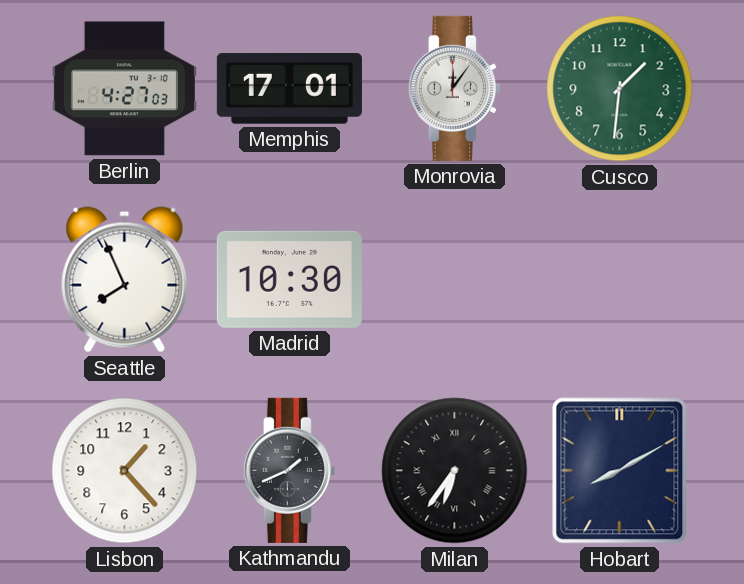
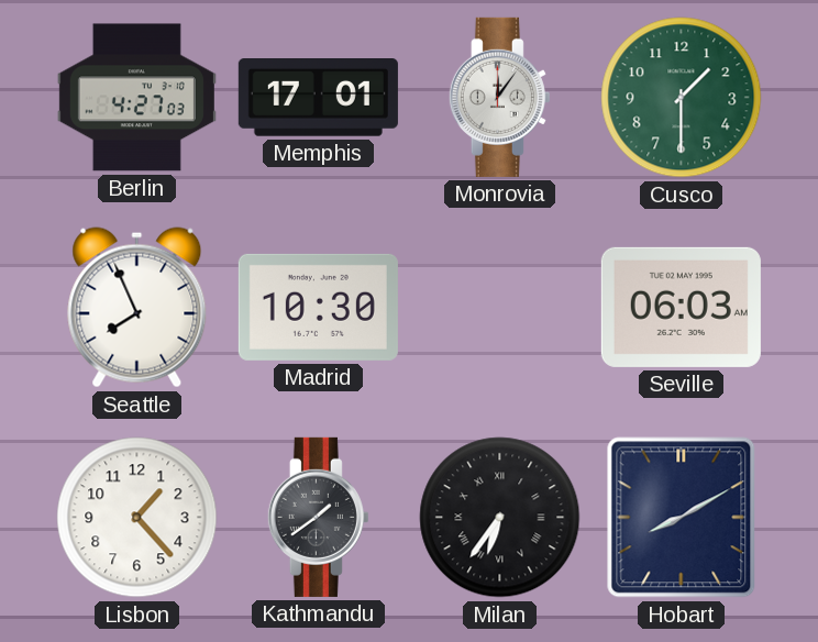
Cusco: 1:31 -> 1:30 (682, 98)
Seville: none -> 06:03 (681, 307)
Kathmandu: 1:41 -> 1:39 (318, 517)
